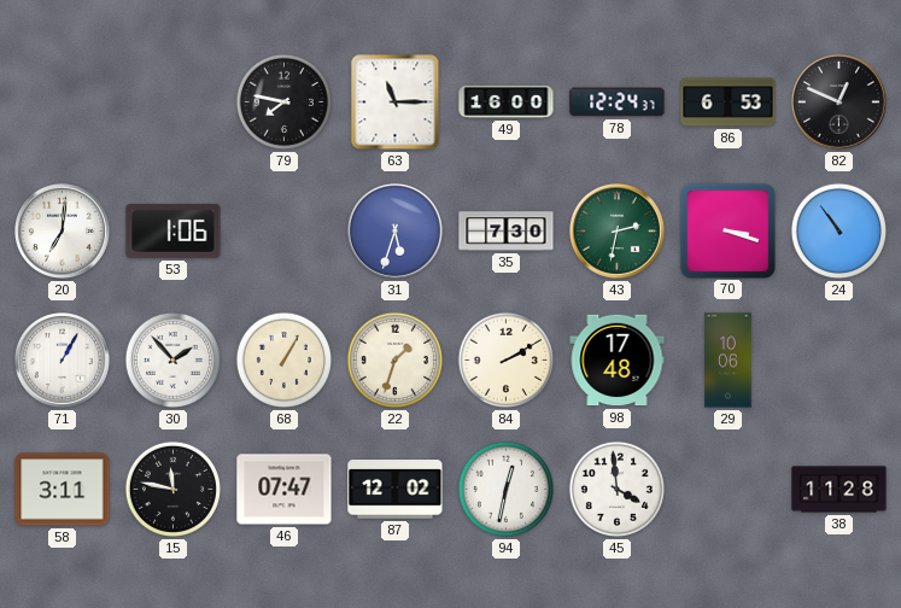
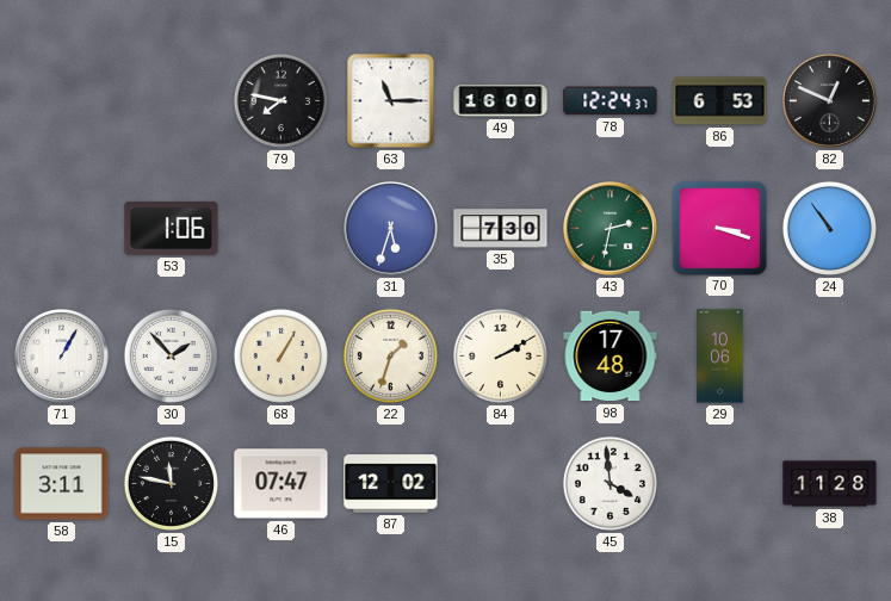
20: 7:01 -> none (62, 230)
94: 12:32 -> none (505, 489)
